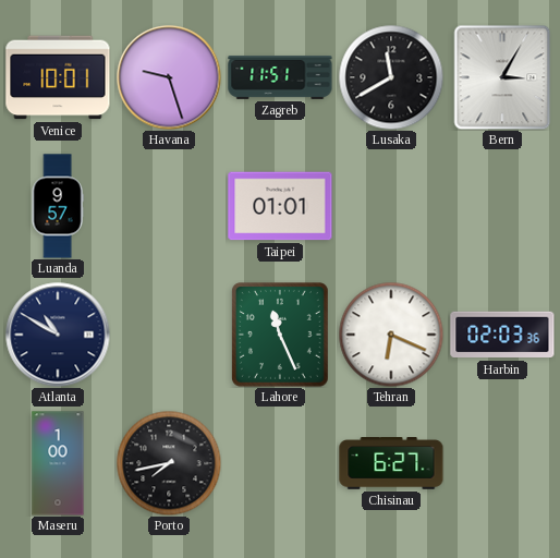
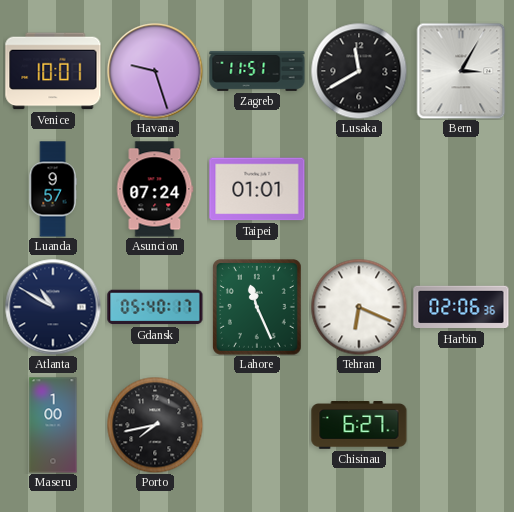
Asuncion: none -> 07:24 (155, 189)
Gdansk: none -> 05:40 (155, 307)
Harbin: 02:03 -> 02:06 (461, 307)
